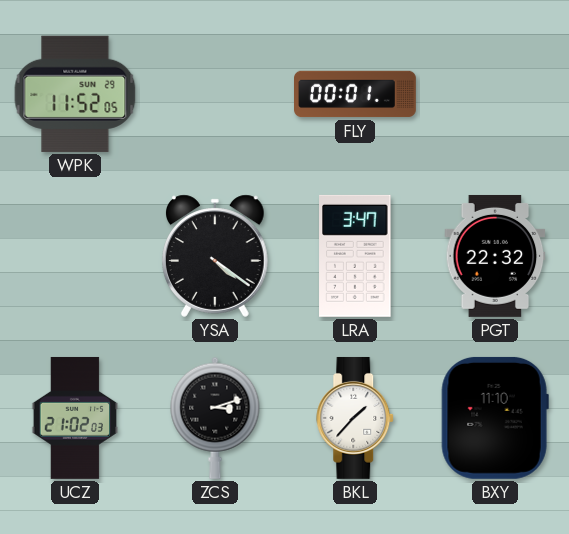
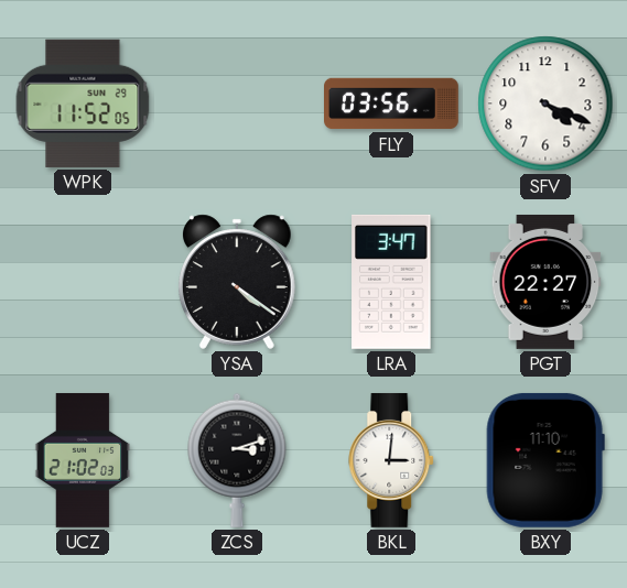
FLY: 00:01 -> 03:56 (392, 104)
SFV: none -> 4:19 (545, 104)
PGT: 22:32 -> 22:27 (545, 282)
BKL: 1:37 -> 3:01 (392, 460)
